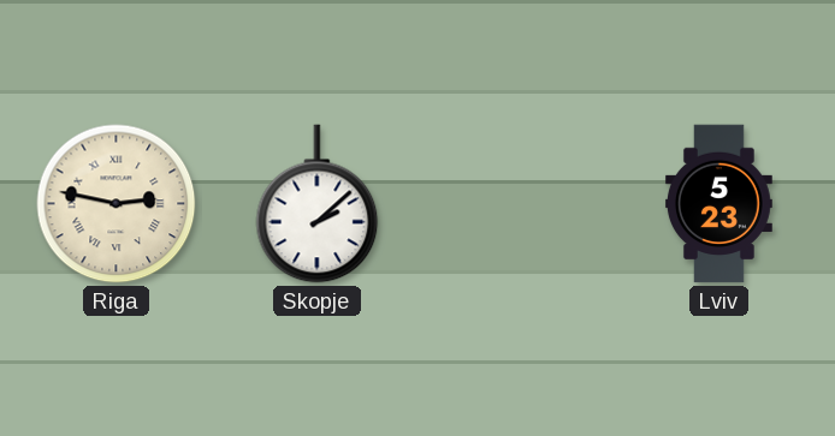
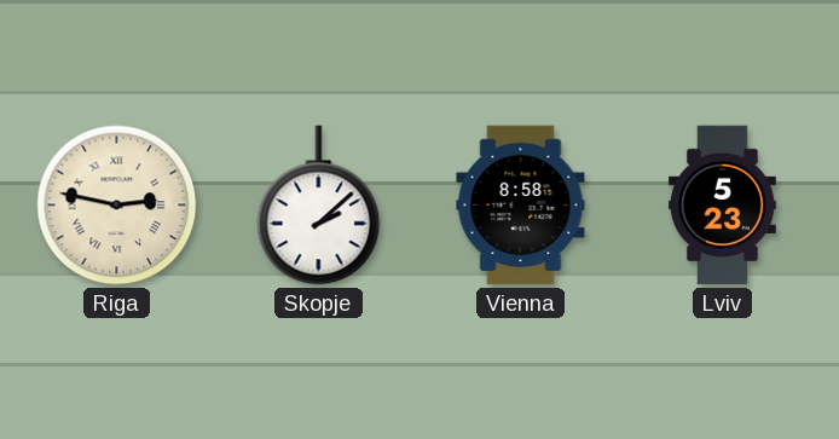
Vienna: none -> 8:58 (521, 206)
